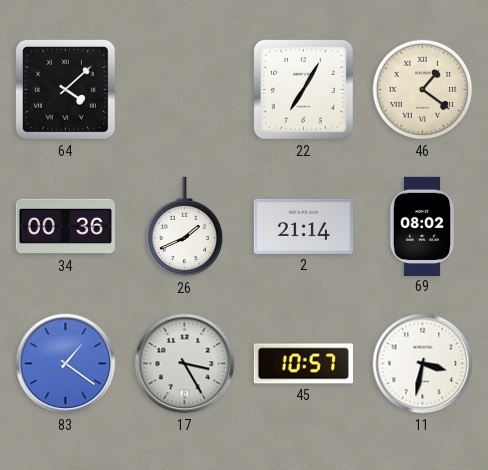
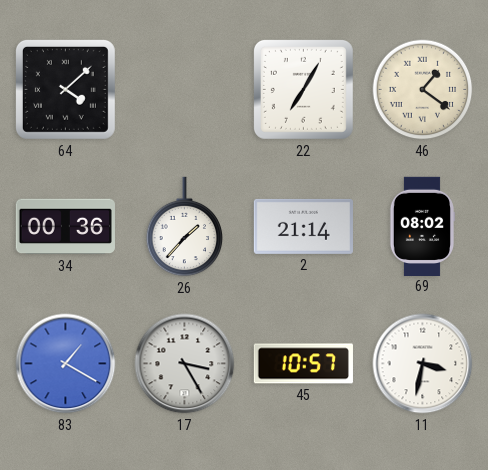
26: 1:41 -> 1:37 (185, 227)
83: 1:21 -> 1:20 (66, 364)
